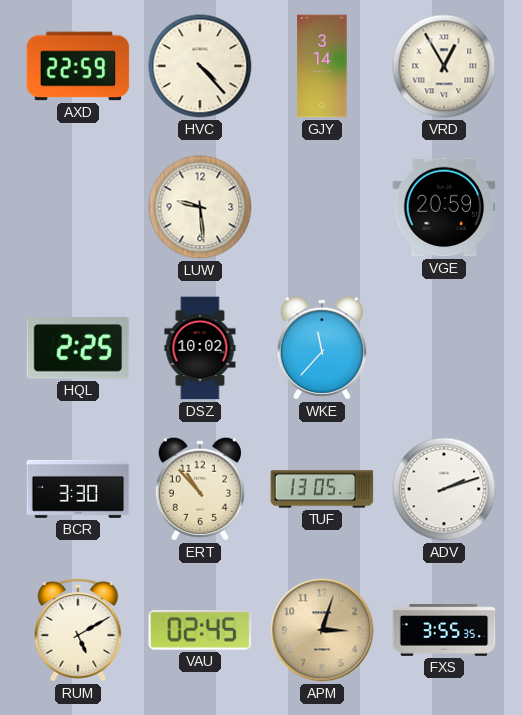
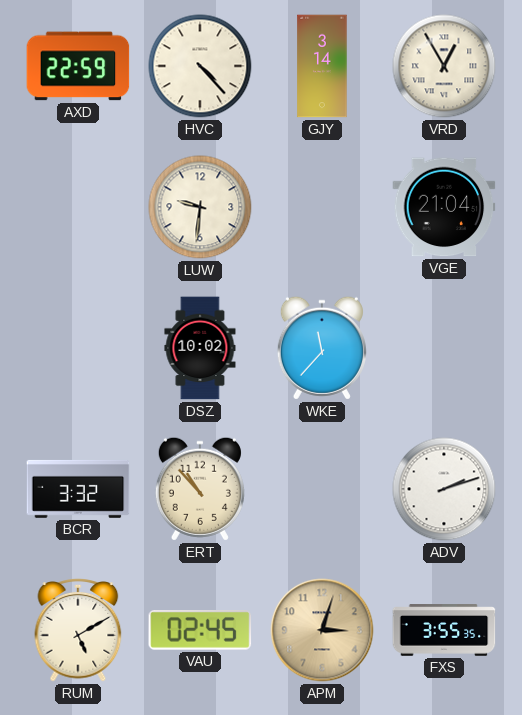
LUW: 9:29 -> 9:31 (200, 207)
VGE: 20:59 -> 21:04 (444, 207)
HQL: 2:25 -> none (78, 348)
BCR: 3:30 -> 3:32 (78, 489)
TUF: 13:05 -> none (322, 489)
